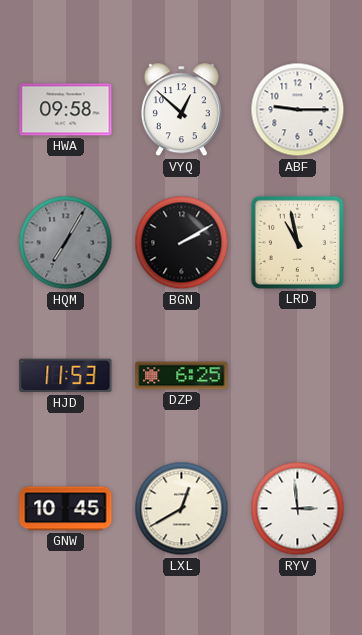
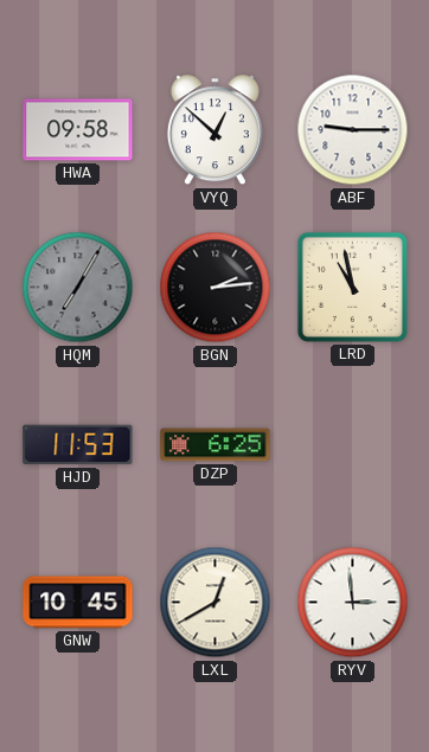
BGN: 2:10 -> 2:14 (216, 288)
